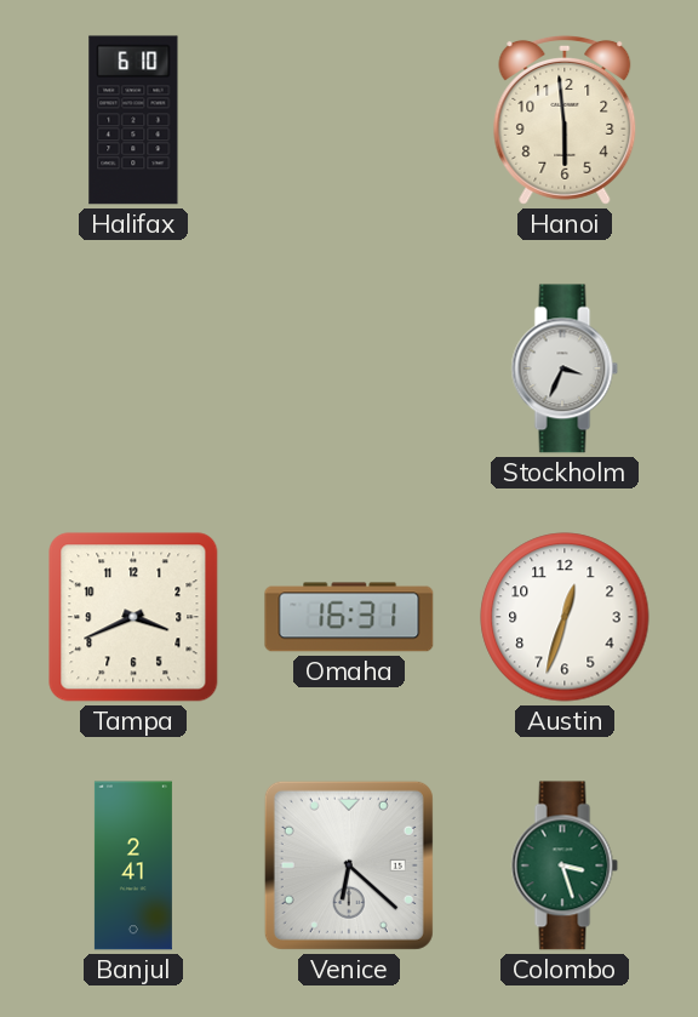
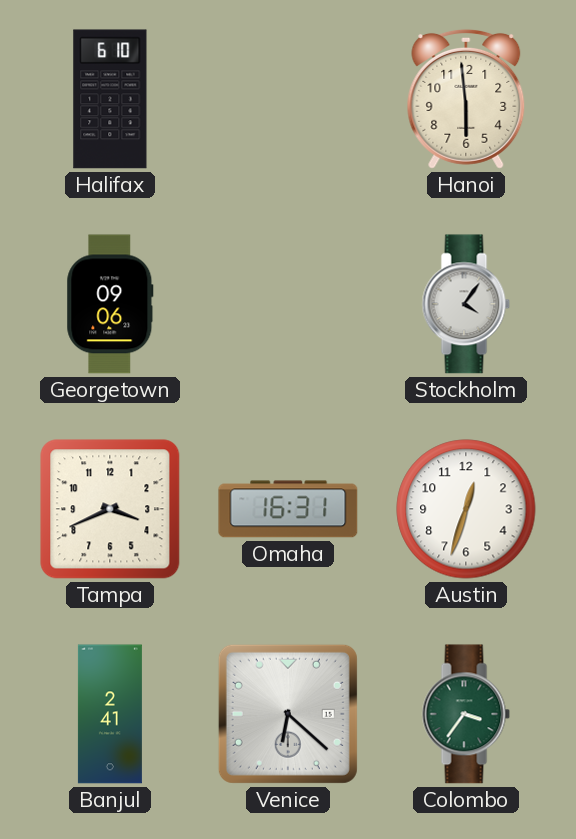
Georgetown: none -> 09:06 (110, 304)
Stockholm: 3:34 -> 4:06 (466, 304)
Colombo: 3:27 -> 3:36 (466, 714)
